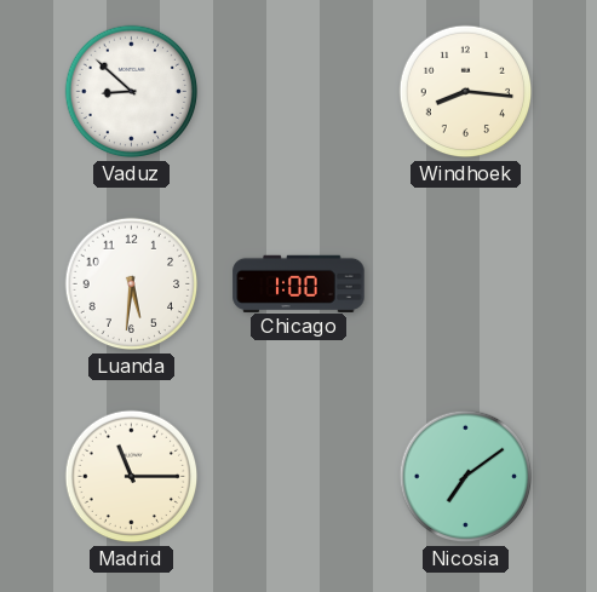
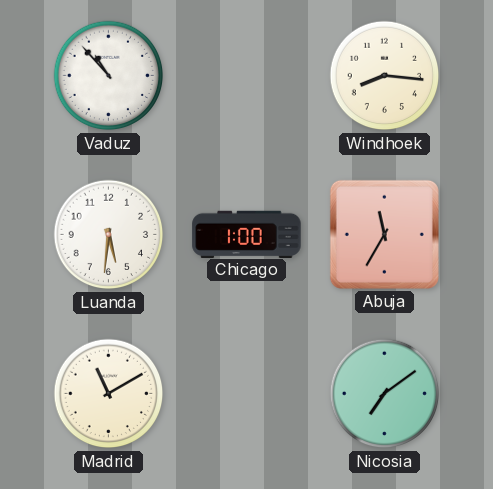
Vaduz: 8:52 -> 10:53 (109, 76)
Abuja: none -> 11:35 (384, 234)
Madrid: 11:15 -> 11:10 (109, 394)
